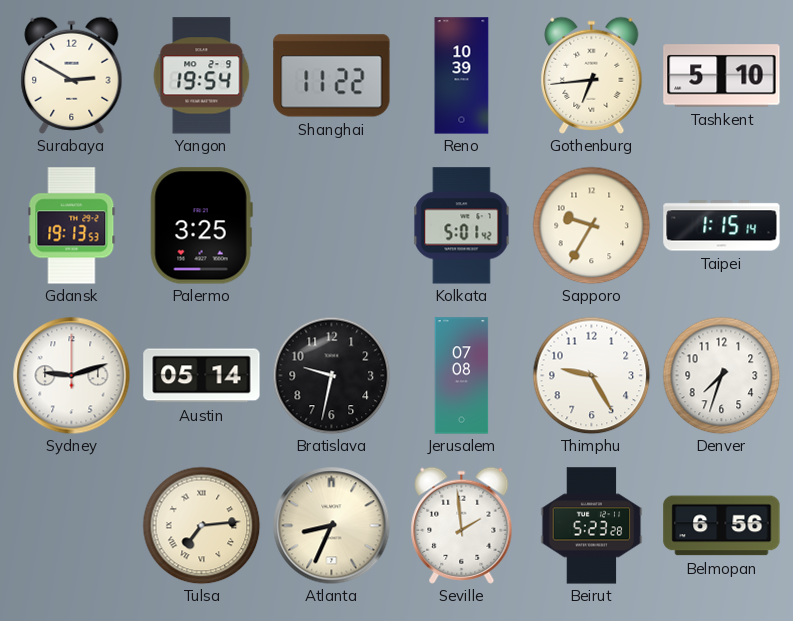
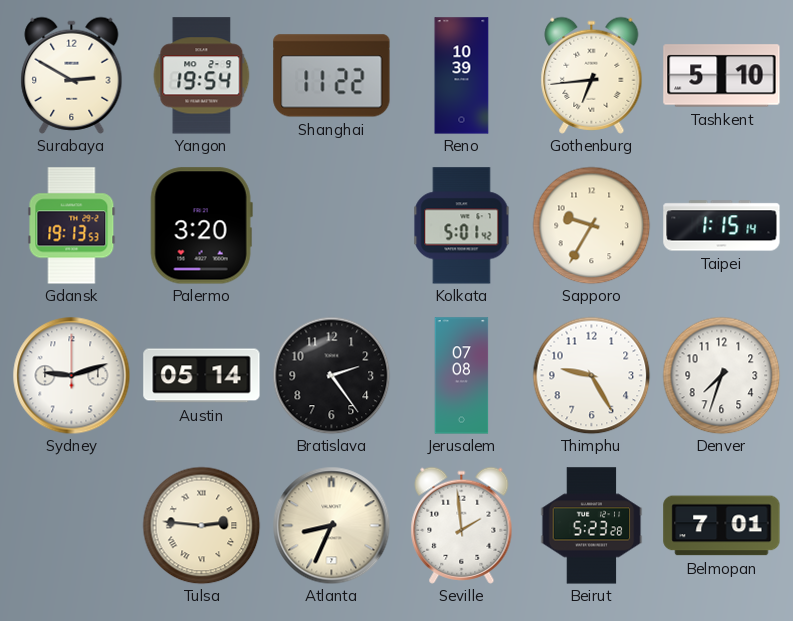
Palermo: 3:25 -> 3:20 (201, 226)
Bratislava: 9:32 -> 2:24 (331, 375)
Tulsa: 7:14 -> 2:46 (201, 525)
Belmopan: 6:56 -> 7:01 (722, 526)
